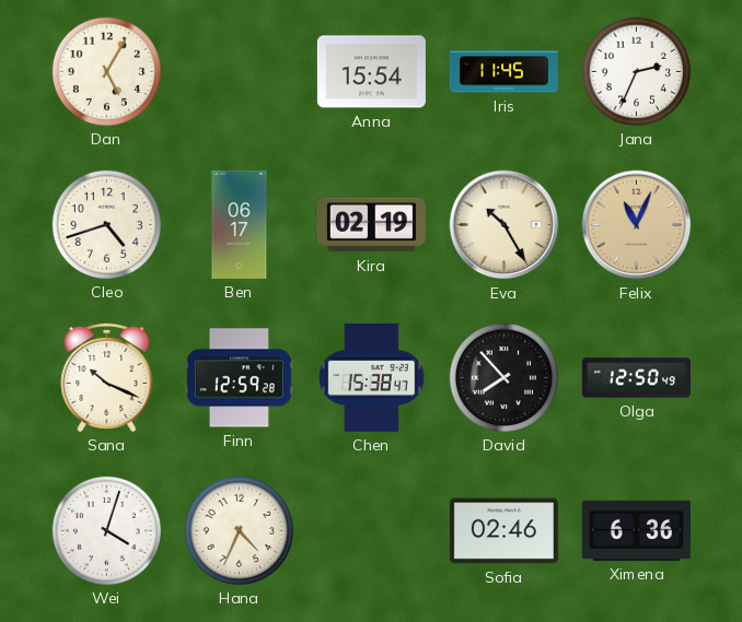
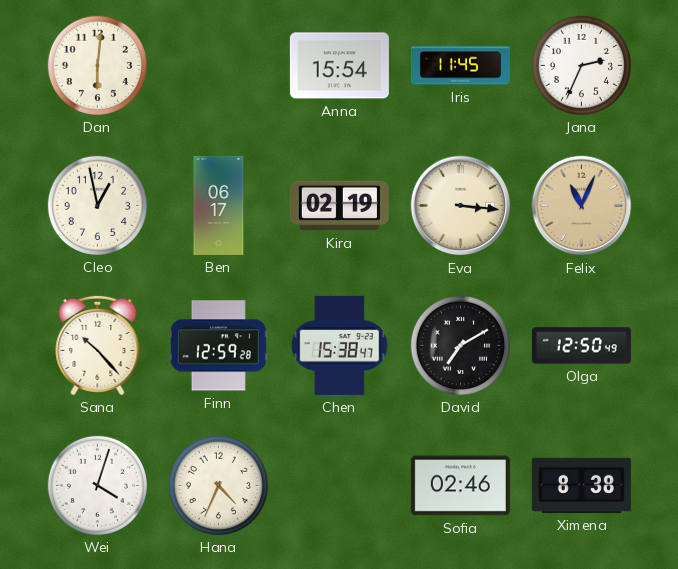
Dan: 5:05 -> 6:01 (97, 65)
Cleo: 4:42 -> 12:58 (97, 205)
Eva: 10:25 -> 3:16 (461, 206)
Sana: 10:19 -> 10:23 (98, 345)
David: 7:53 -> 7:10 (460, 345)
Ximena: 6:36 -> 8:38 (581, 485)
